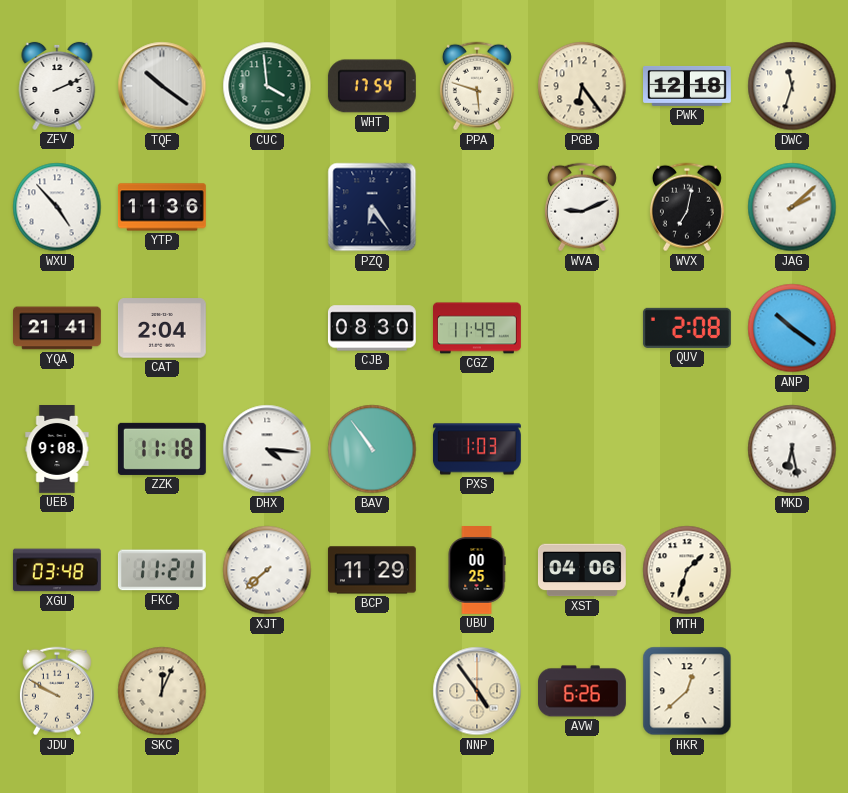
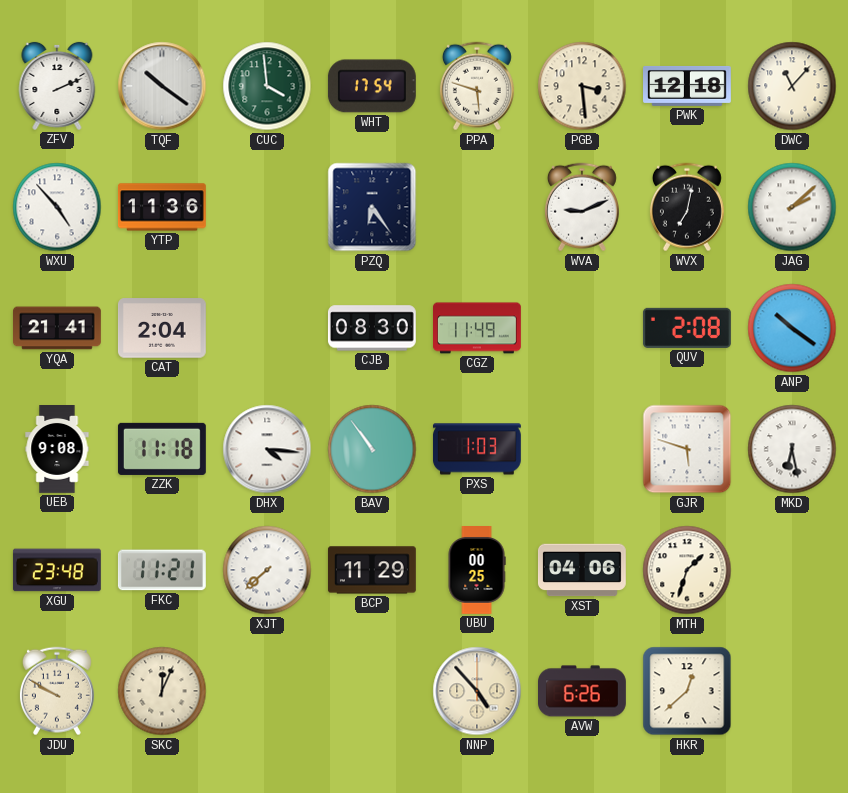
PGB: 6:24 -> 3:29 (582, 86)
DWC: 11:33 -> 11:07 (792, 86)
GJR: none -> 5:48 (687, 449)
XGU: 03:48 -> 23:48 (57, 570)
NNP: 4:54 -> 4:53 (477, 691)
